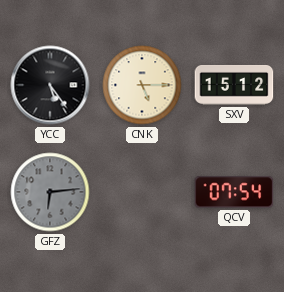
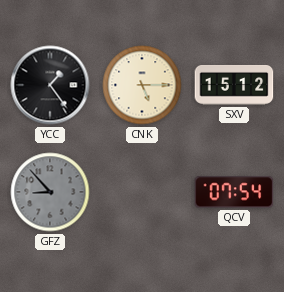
YCC: 5:24 -> 1:24 (50, 85)
GFZ: 6:14 -> 8:53 (50, 192)
